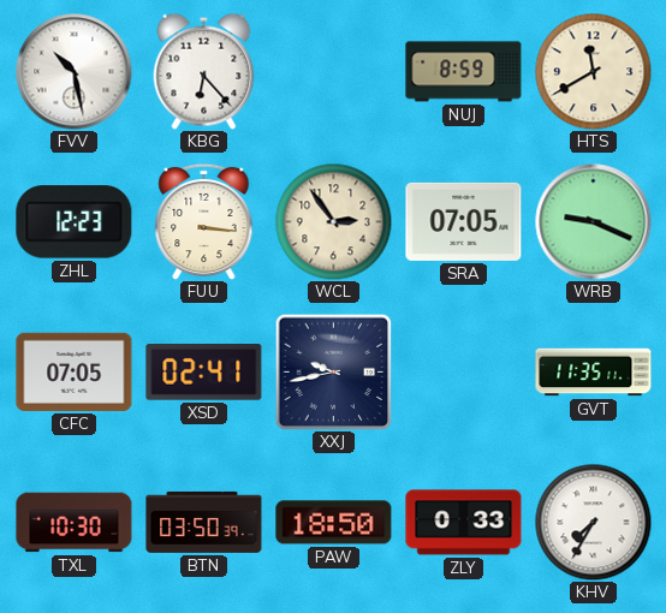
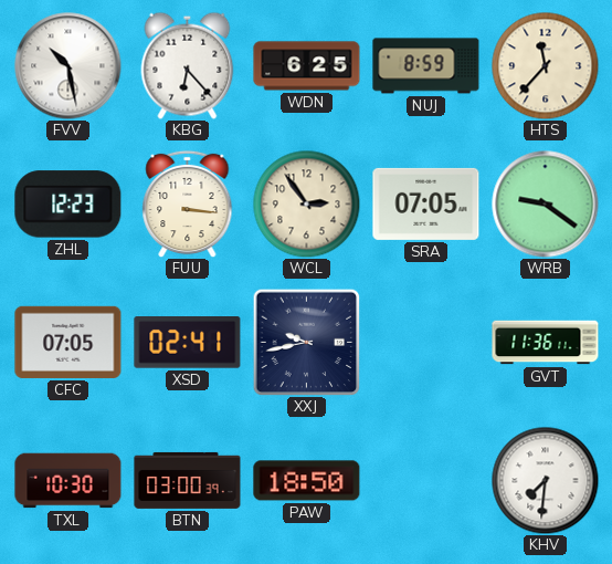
WDN: none -> 6:25 (307, 66)
HTS: 11:40 -> 11:37 (545, 65)
WRB: 9:19 -> 9:21 (546, 205)
GVT: 11:35 -> 11:36 (546, 343)
BTN: 03:50 -> 03:00 (188, 480)
ZLY: 0:33 -> none (464, 523)
KHV: 7:35 -> 7:31 (545, 480)
